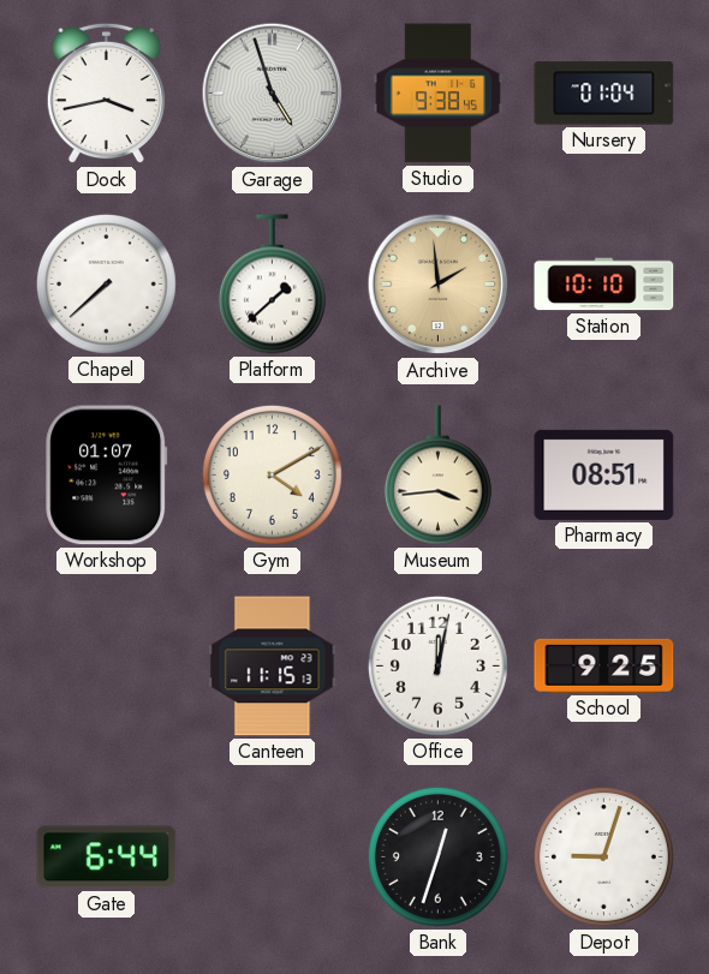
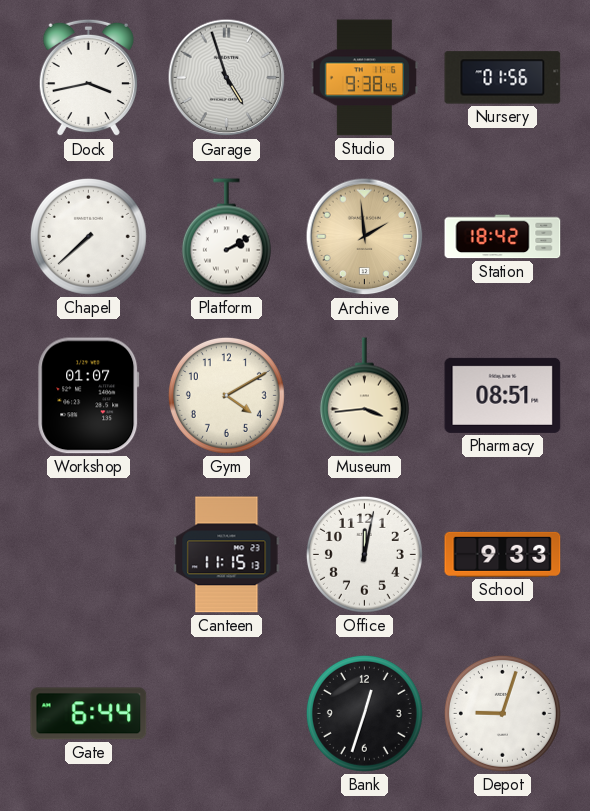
Nursery: 01:04 -> 01:56 (503, 78)
Platform: 1:38 -> 2:10 (226, 237)
Station: 10:10 -> 18:42 (503, 237)
School: 9:25 -> 9:33 (503, 554)
